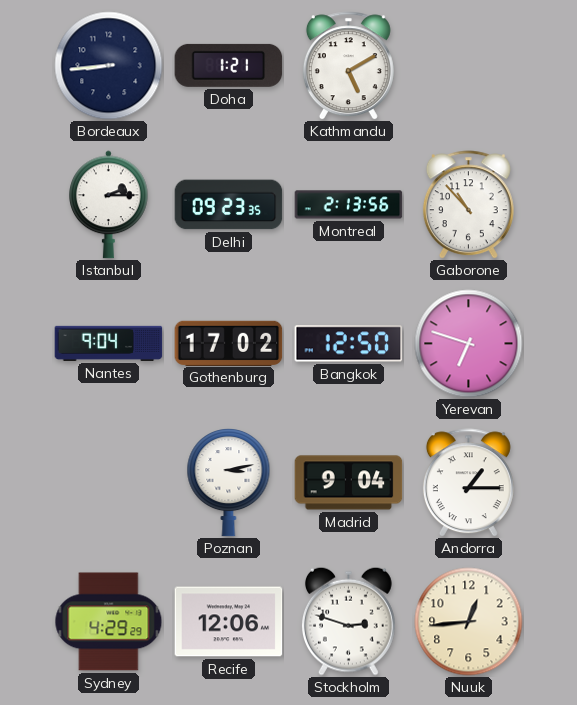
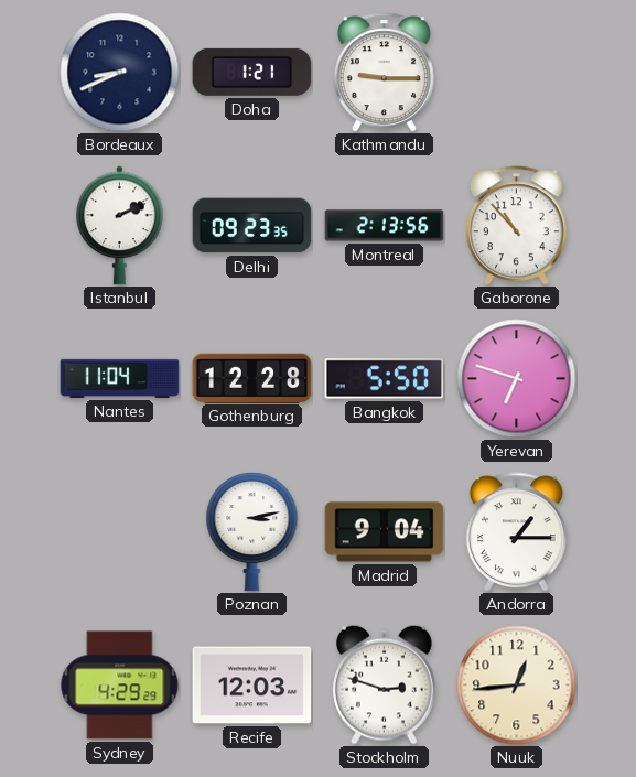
Bordeaux: 8:44 -> 8:41 (120, 73)
Kathmandu: 5:10 -> 9:15 (384, 73)
Istanbul: 2:15 -> 2:11 (120, 226)
Nantes: 9:04 -> 11:04 (120, 378)
Gothenburg: 17:02 -> 12:28 (252, 378)
Bangkok: 12:50 -> 5:50 (385, 379)
Recife: 12:06 -> 12:03 (252, 686)
